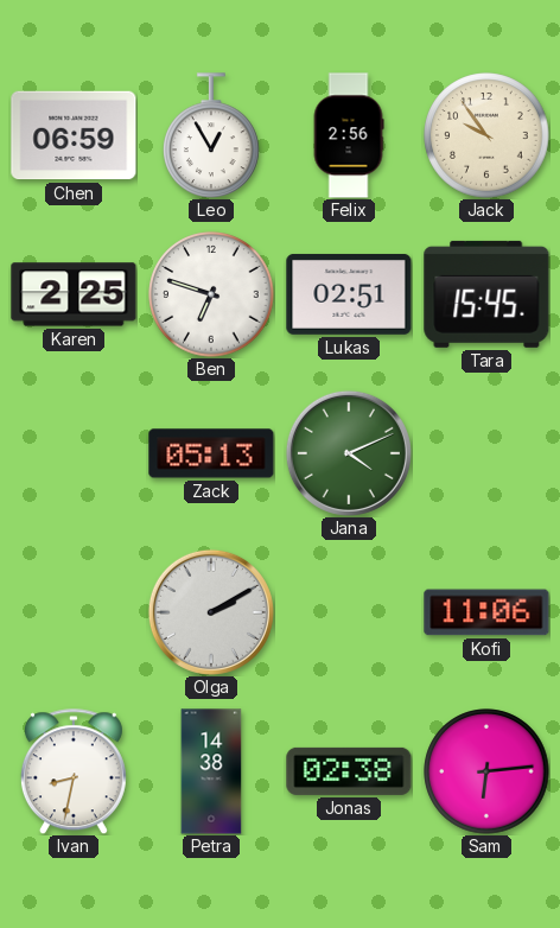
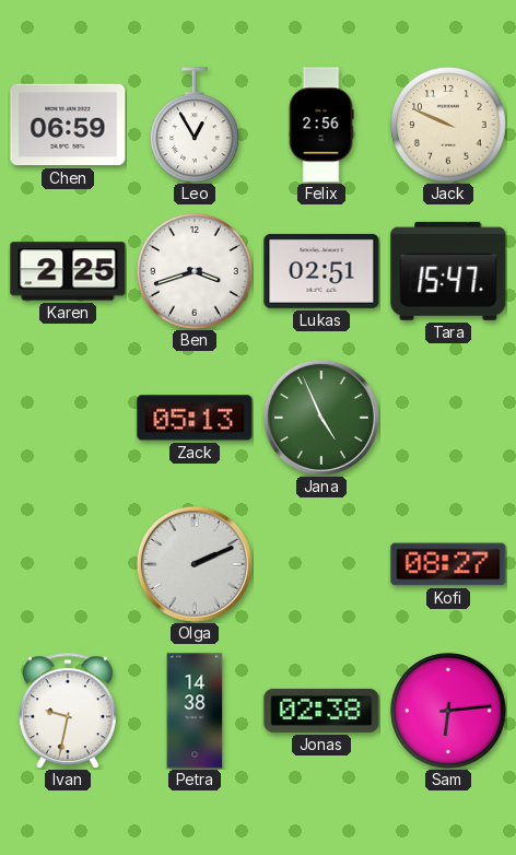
Jack: 9:54 -> 9:49 (448, 125)
Ben: 6:48 -> 3:42 (195, 271)
Tara: 15:45 -> 15:47 (448, 271)
Jana: 4:11 -> 4:56 (321, 418)
Olga: 2:10 -> 2:11 (195, 564)
Kofi: 11:06 -> 08:27 (448, 564)
Ivan: 8:32 -> 9:32 (68, 711)
